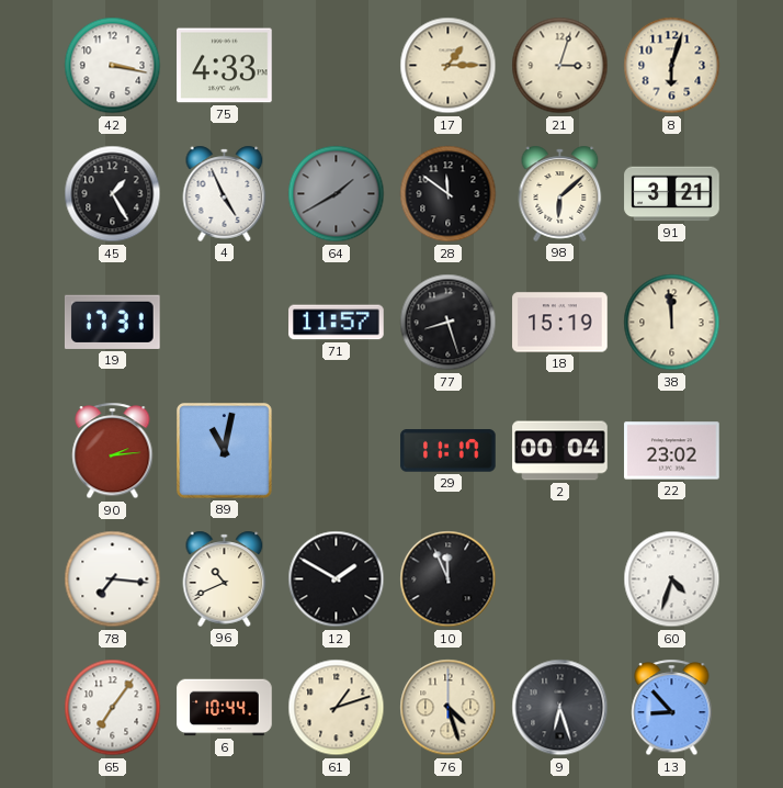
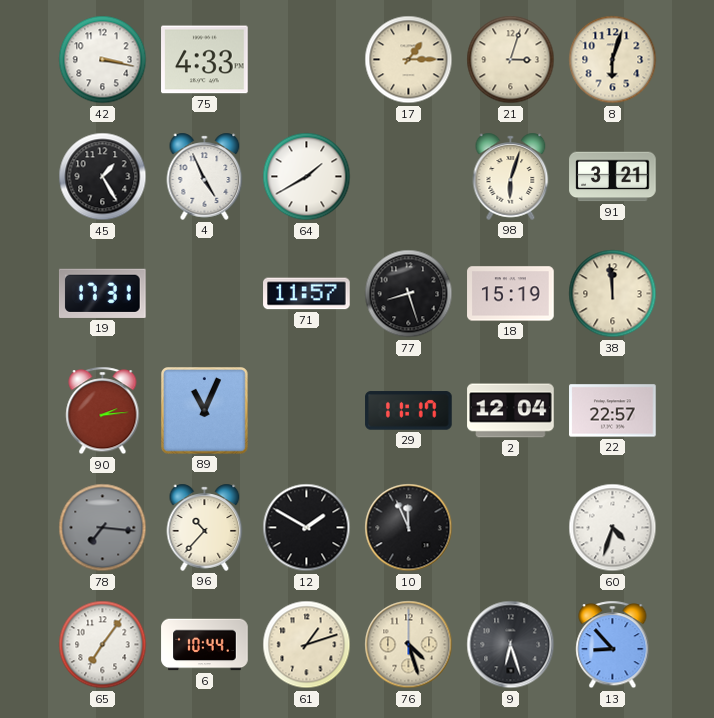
64 dial: grey -> white (307, 177)
28: 11:51 -> none (449, 194)
98: 6:08 -> 6:03 (511, 176)
89: 11:02 -> 11:04 (205, 411)
2: 00:04 -> 12:04 (511, 411)
22: 23:02 -> 22:57 (613, 411)
78 dial: white -> grey (103, 528)
96: 10:41 -> 10:37 (205, 527)
